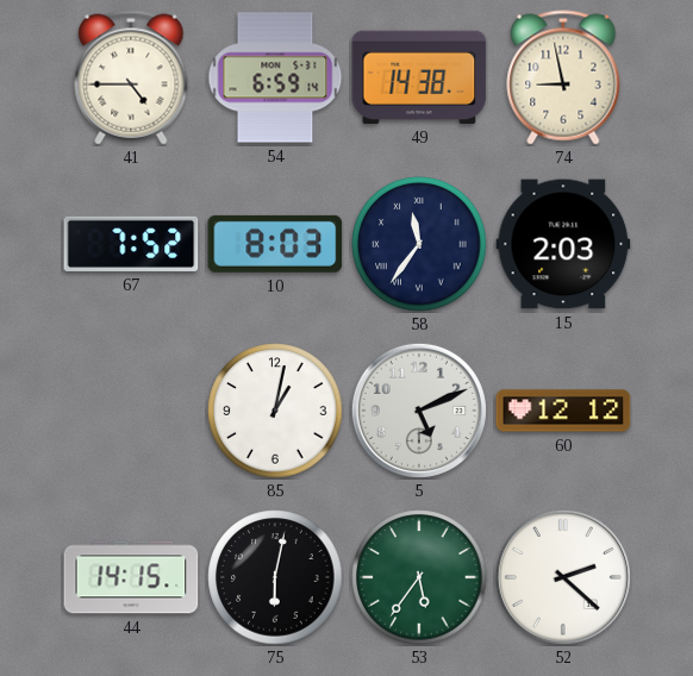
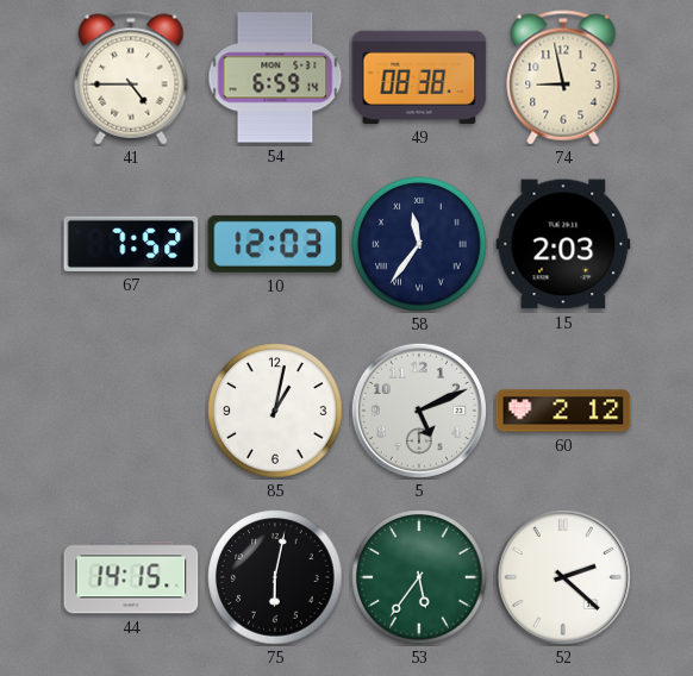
49: 14:38 -> 08:38 (419, 77)
10: 8:03 -> 12:03 (275, 244)
60: 12:12 -> 2:12 (563, 411)
